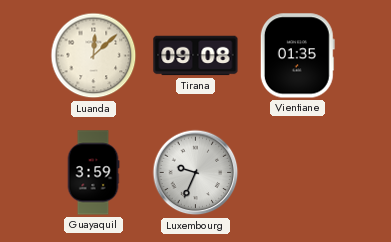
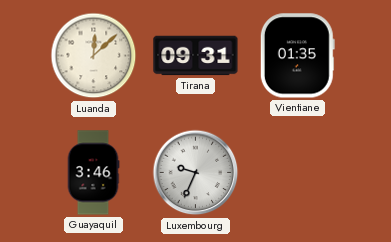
Tirana: 09:08 -> 09:31 (196, 56)
Guayaquil: 3:59 -> 3:46 (93, 173)
